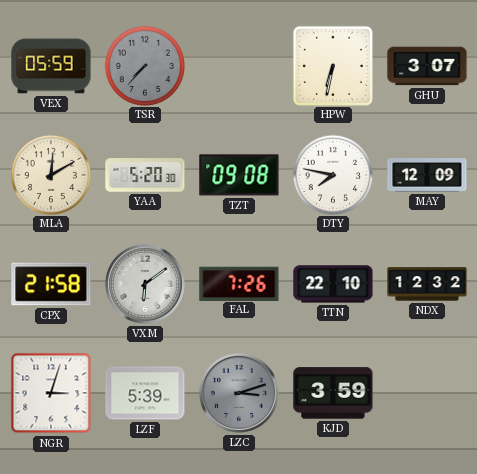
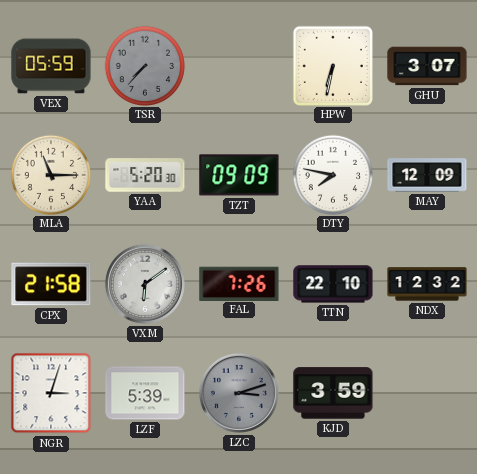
MLA: 12:10 -> 11:15 (50, 174)
TZT: 09:08 -> 09:09 (239, 175)
